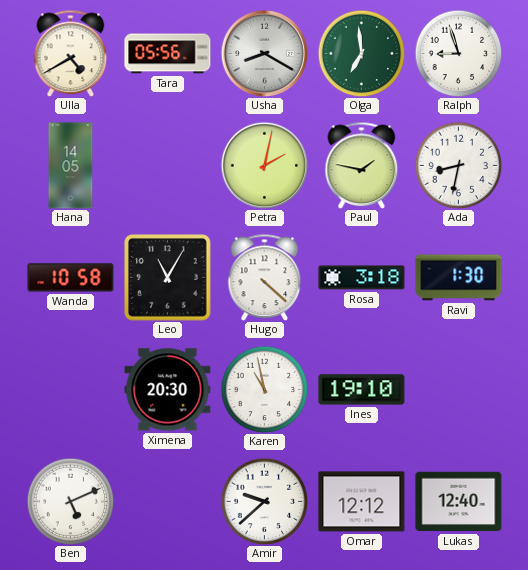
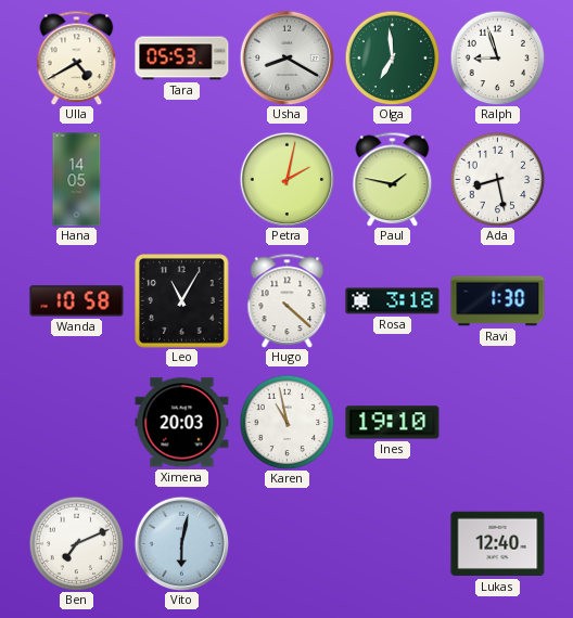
Tara: 05:56 -> 05:53 (182, 59)
Ada: 8:32 -> 8:28 (497, 179)
Ximena: 20:30 -> 20:03 (182, 423)
Ben: 5:11 -> 7:11 (76, 543)
Vito: none -> 6:02 (181, 543)
Amir: 9:38 -> none (264, 501)
Omar: 12:12 -> none (362, 502)
